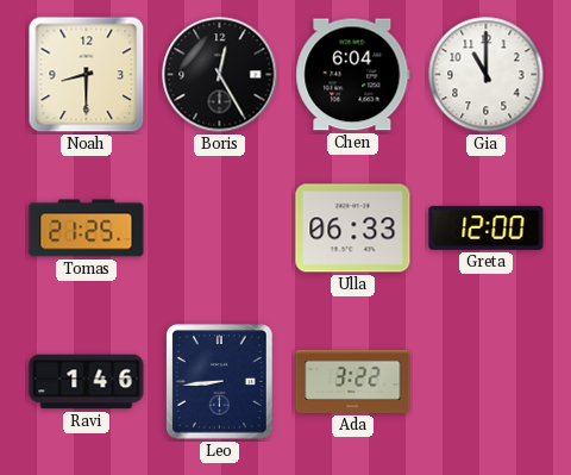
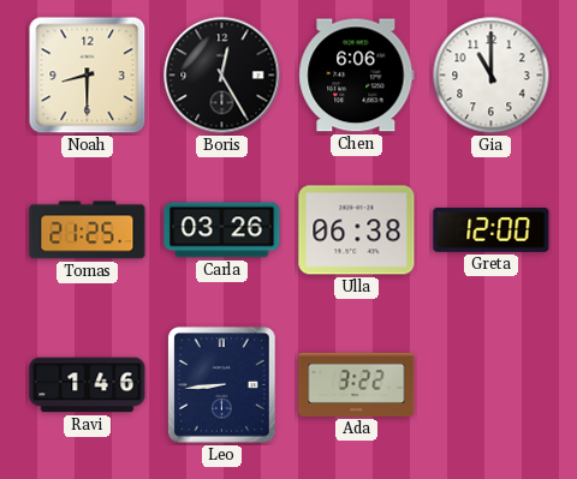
Chen: 6:04 -> 6:06 (357, 76)
Carla: none -> 03:26 (222, 230)
Ulla: 06:33 -> 06:38 (357, 230)
